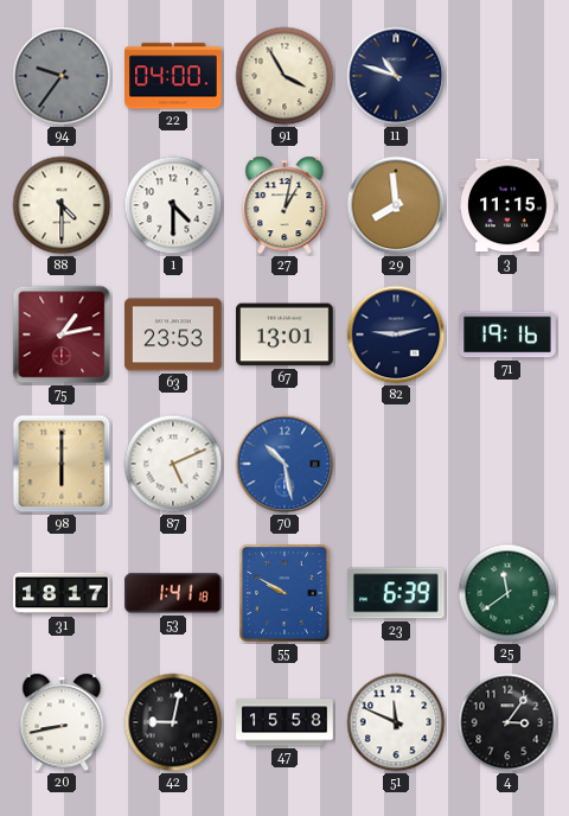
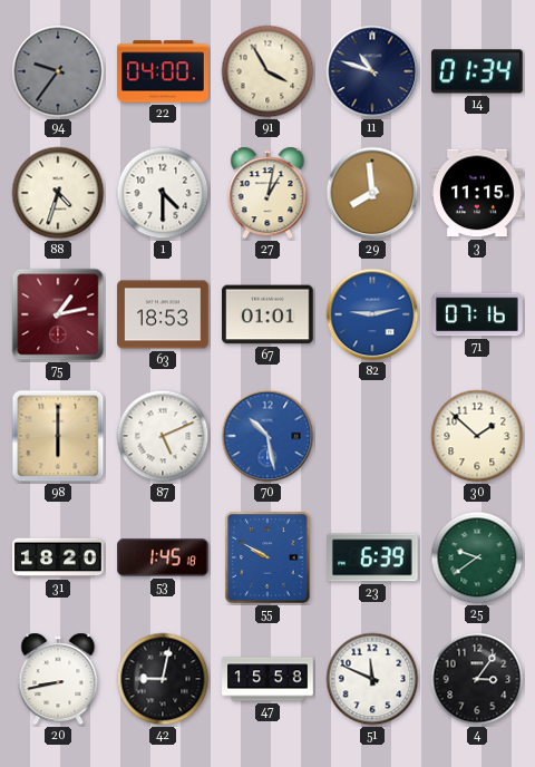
14: none -> 01:34 (478, 71)
88: 4:30 -> 4:33 (58, 193)
63: 23:53 -> 18:53 (163, 314)
67: 13:01 -> 01:01 (267, 314)
82 dial: navy -> blue (372, 314)
71: 19:16 -> 07:16 (477, 314)
30: none -> 1:52 (477, 436)
31: 18:17 -> 18:20 (58, 557)
53: 1:41 -> 1:45 (163, 557)
25: 11:39 -> 9:39 (477, 557)
